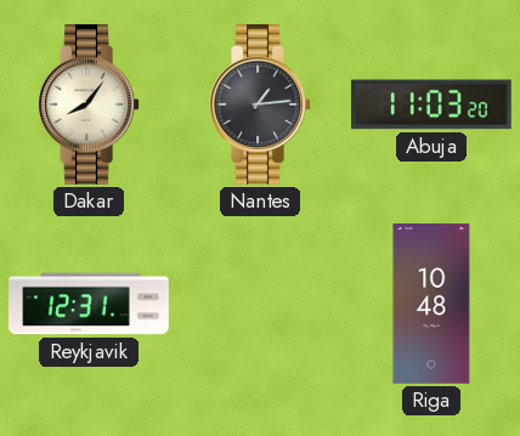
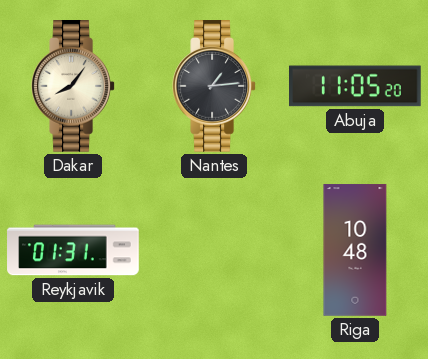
Abuja: 11:03 -> 11:05 (356, 86)
Reykjavik: 12:31 -> 01:31 (73, 250)
